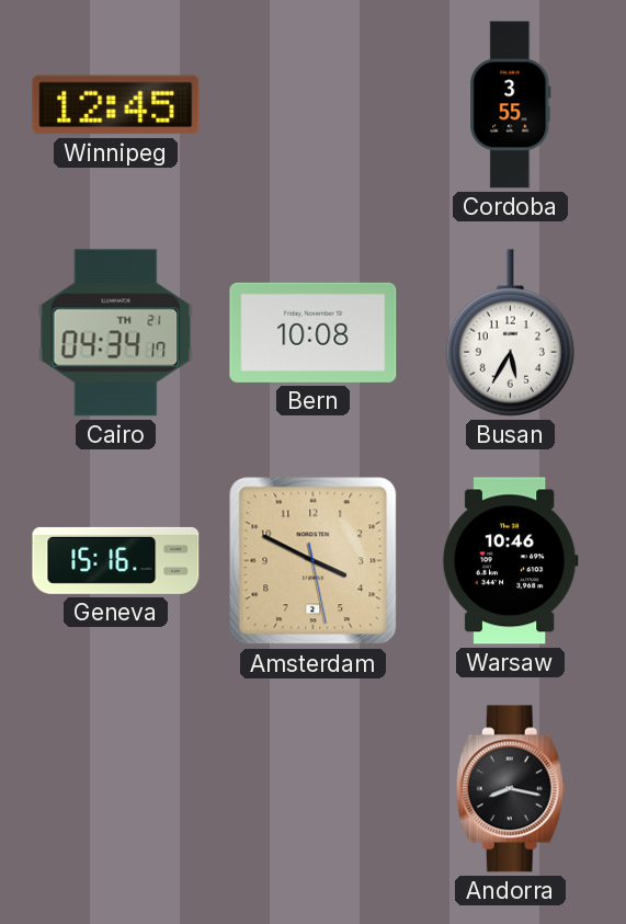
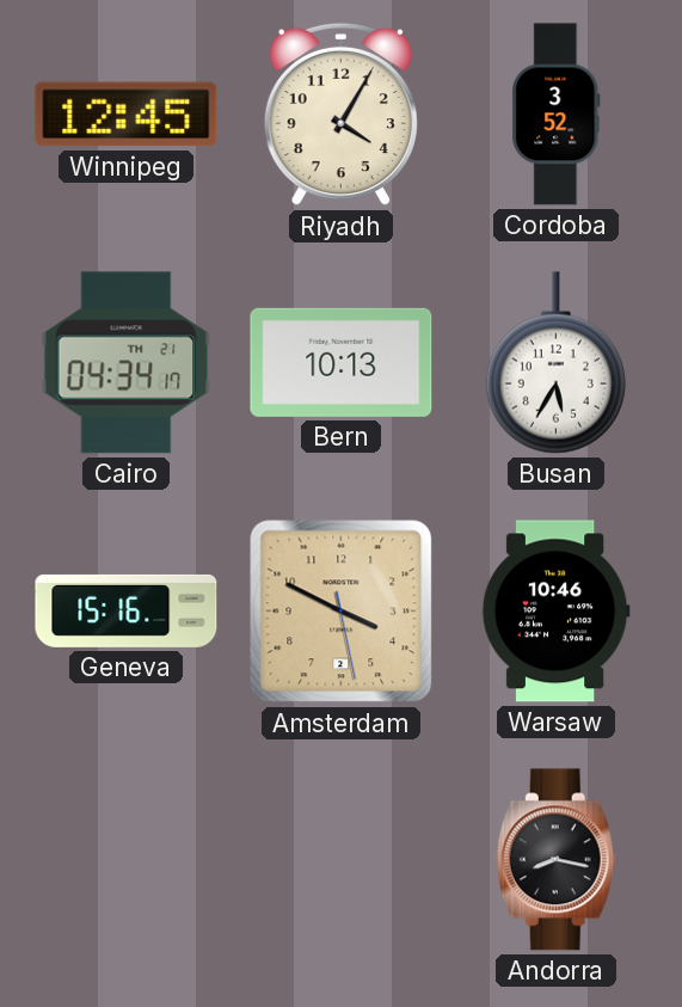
Riyadh: none -> 4:05 (340, 115)
Cordoba: 3:55 -> 3:52 (557, 115)
Bern: 10:08 -> 10:13 (342, 362)
